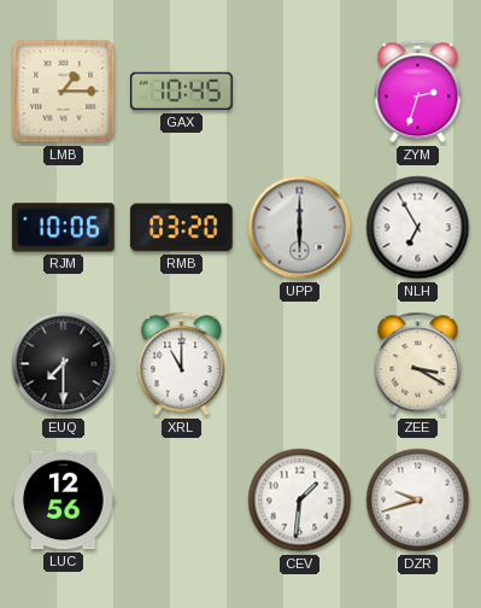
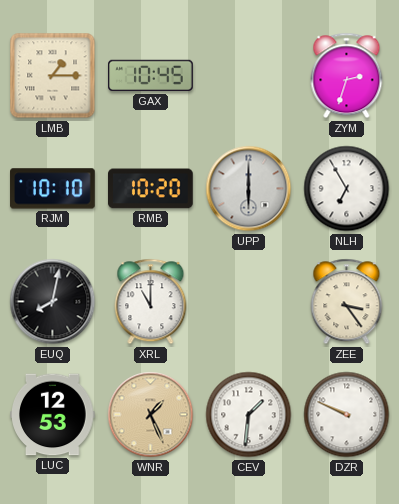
RJM: 10:06 -> 10:10 (53, 189)
RMB: 03:20 -> 10:20 (151, 189)
EUQ: 7:30 -> 8:02 (53, 302)
ZEE: 3:20 -> 3:24 (347, 302)
LUC: 12:56 -> 12:53 (53, 415)
WNR: none -> 1:26 (151, 415)
DZR: 9:42 -> 9:49 (347, 415)
